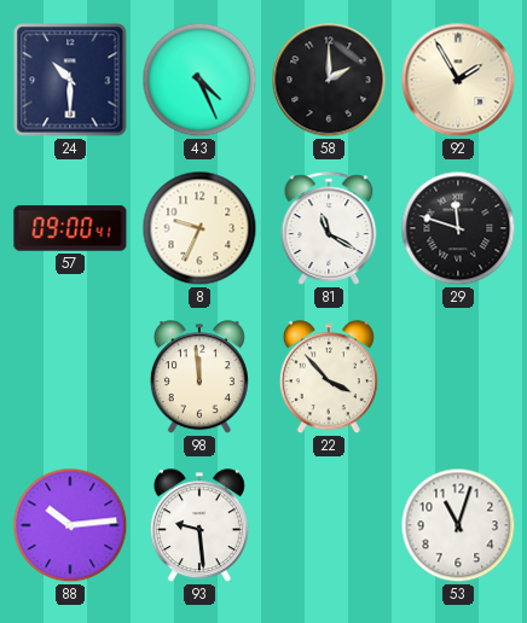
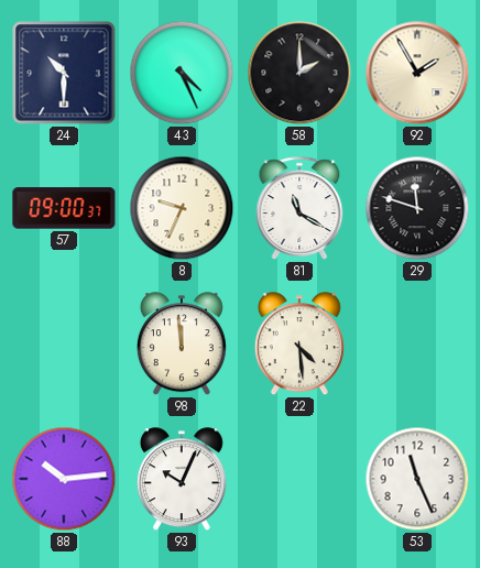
57: 09:00:41 -> 09:00:37 (64, 208)
22: 3:53 -> 4:29 (299, 345)
93: 9:29 -> 10:04 (182, 480)
53: 11:03 -> 11:26 (417, 479)
